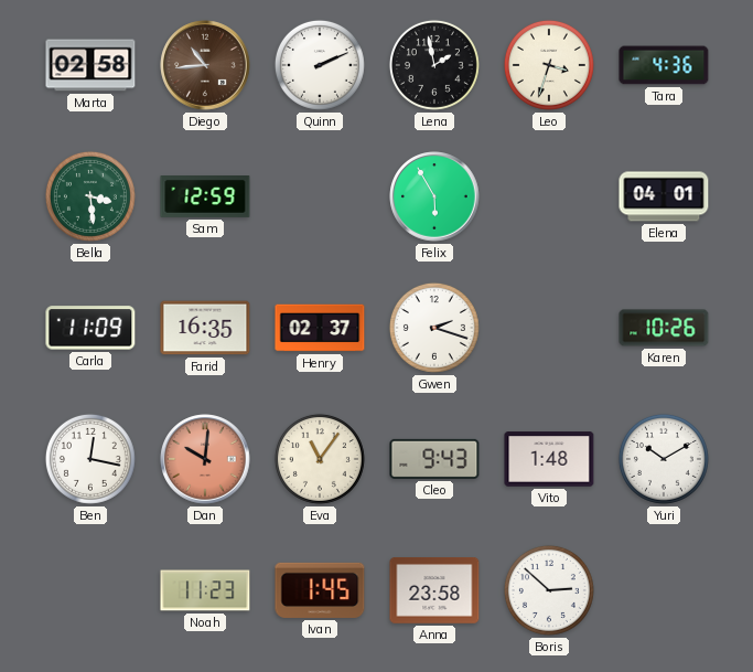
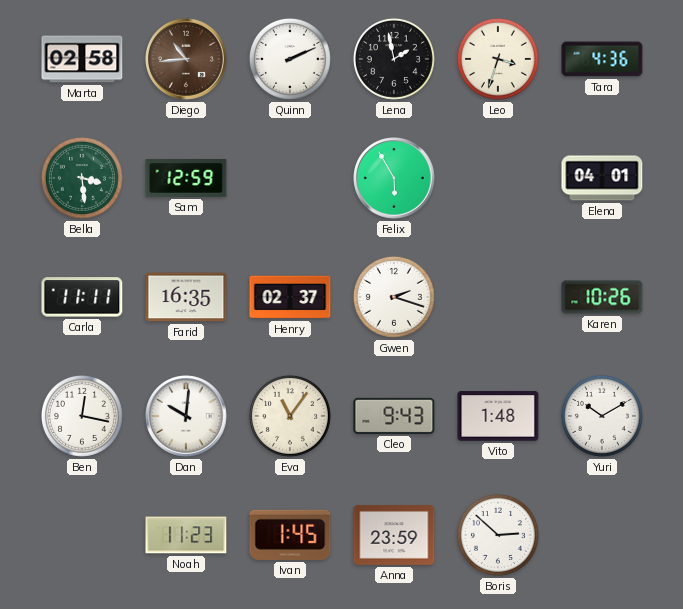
Carla: 11:09 -> 11:11 (82, 297)
Dan dial: salmon -> white (186, 416)
Anna: 23:58 -> 23:59 (394, 536)
